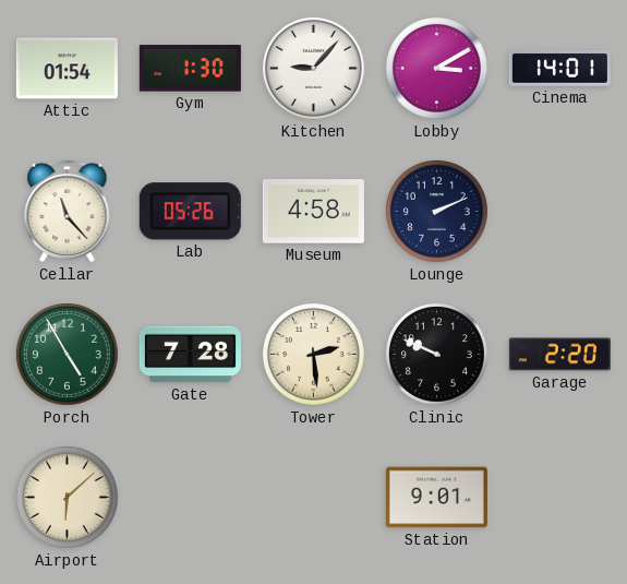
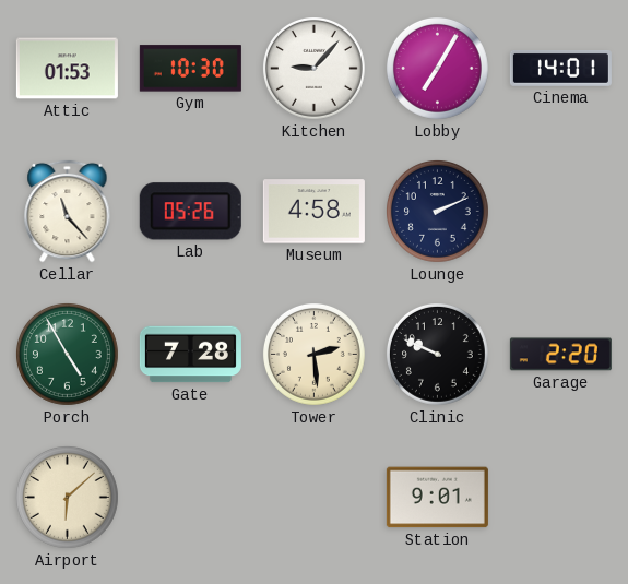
Attic: 01:54 -> 01:53 (67, 69)
Gym: 1:30 -> 10:30 (190, 69)
Lobby: 3:10 -> 7:05 (438, 69)
